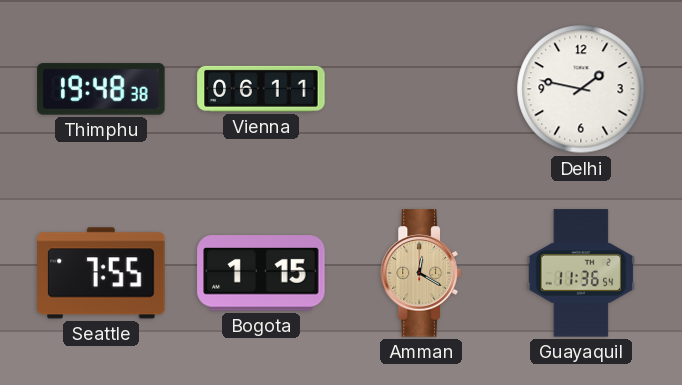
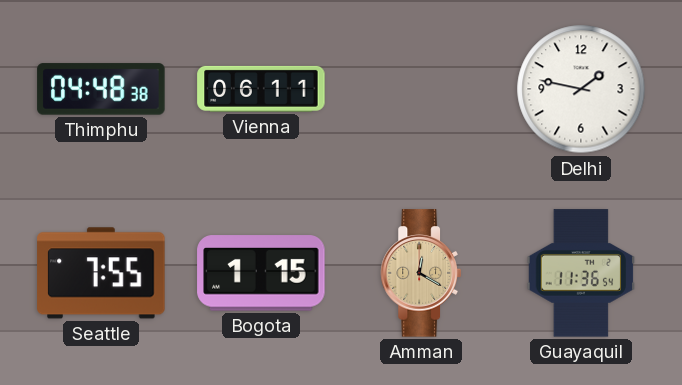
Thimphu: 19:48 -> 04:48 (101, 89)
